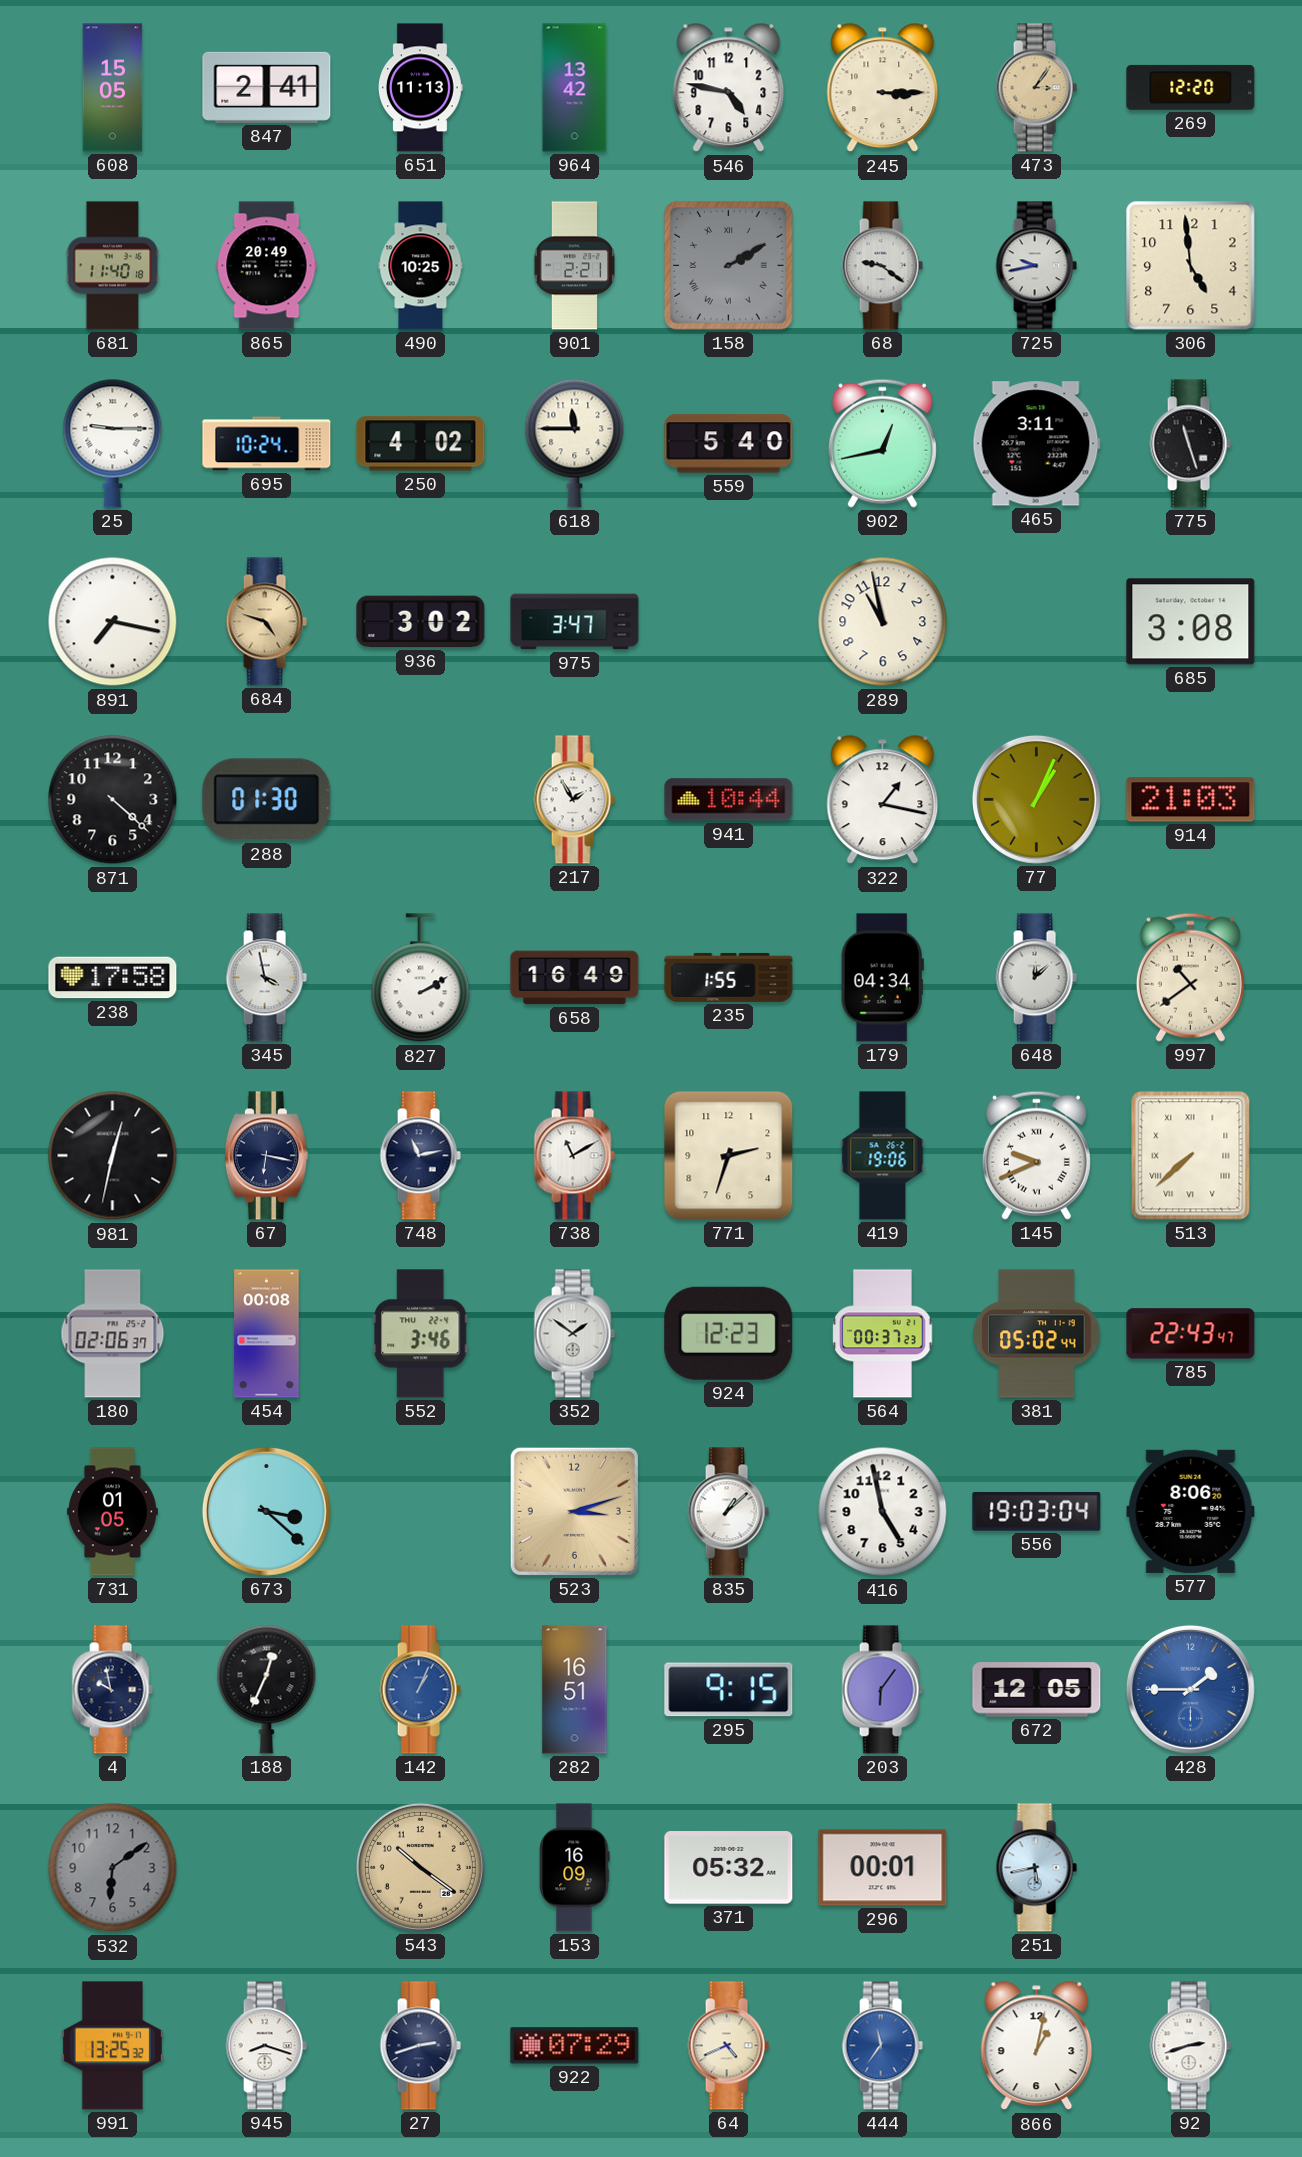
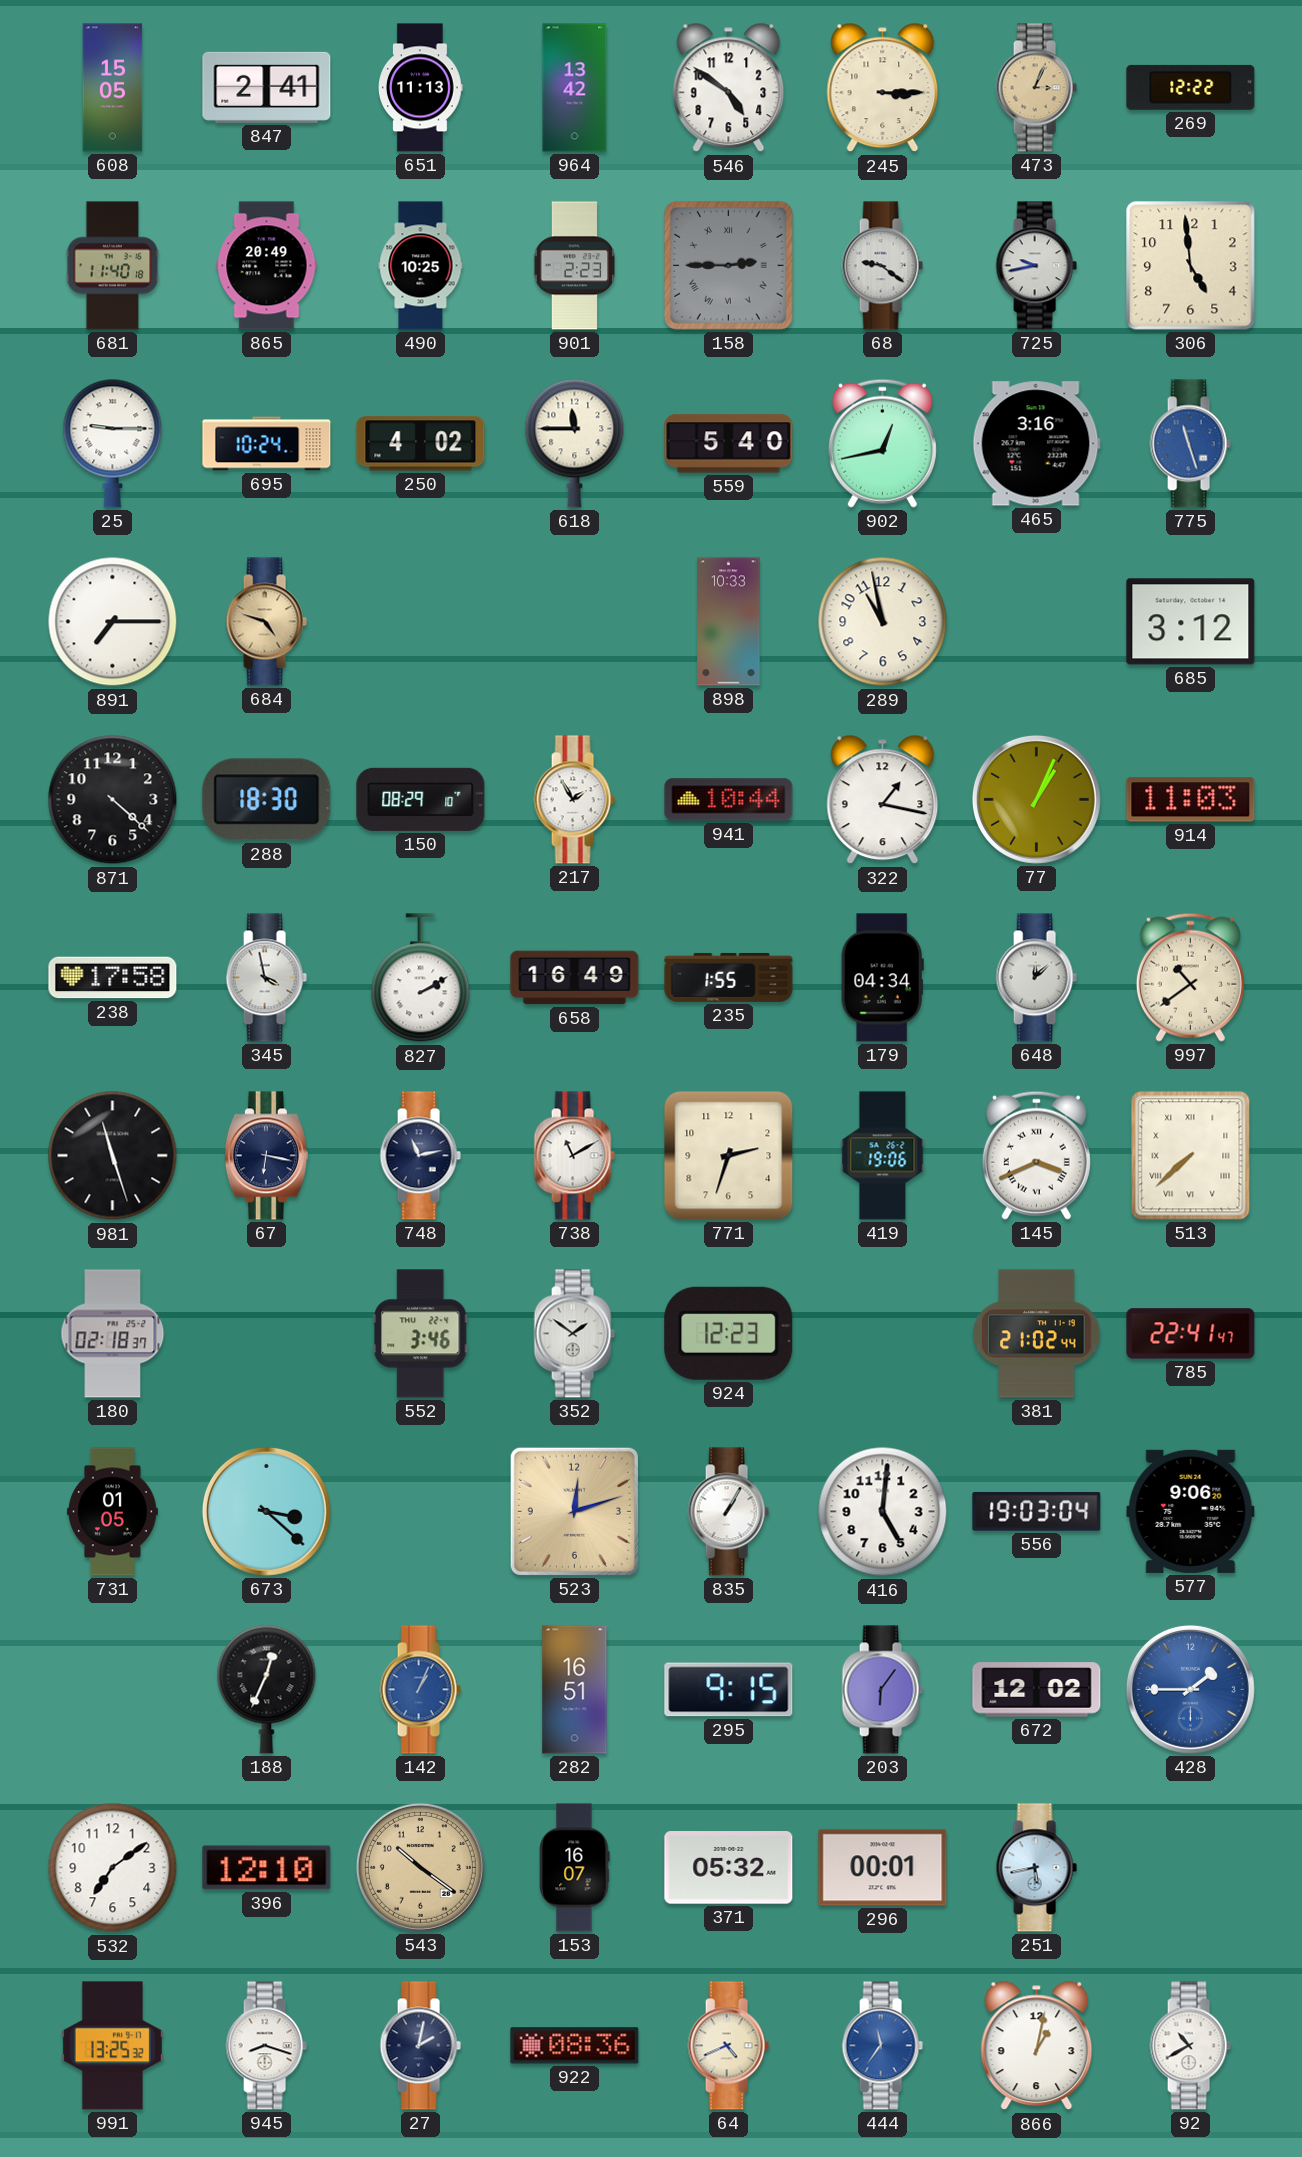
546: 4:47 -> 4:51 (729, 88)
473: 3:06 -> 3:04 (1036, 88)
269: 12:20 -> 12:22 (1191, 87)
901: 2:21 -> 2:23 (575, 266)
158: 2:10 -> 2:45 (728, 265)
465: 3:11 -> 3:16 (1036, 444)
775 dial: black -> blue (1190, 444)
891: 7:17 -> 7:15 (113, 622)
936: 3:02 -> none (421, 622)
975: 3:47 -> none (575, 622)
898: none -> 10:33 (729, 622)
685: 3:08 -> 3:12 (1191, 622)
288: 01:30 -> 18:30 (267, 800)
150: none -> 08:29 (421, 799)
914: 21:03 -> 11:03 (1191, 800)
981: 12:32 -> 11:27 (113, 1156)
145: 9:41 -> 3:41 (1036, 1155)
180: 02:06 -> 02:18 (113, 1334)
454: 00:08 -> none (267, 1334)
564: 00:37 -> none (883, 1334)
381: 05:02 -> 21:02 (1037, 1334)
785: 22:43 -> 22:41 (1191, 1334)
523: 3:12 -> 12:12 (574, 1511)
835: 1:08 -> 1:05 (728, 1512)
416: 4:58 -> 5:01 (883, 1512)
577: 8:06 -> 9:06 (1191, 1511)
4: 9:58 -> none (112, 1690)
672: 12:05 -> 12:02 (1037, 1690)
532: 6:09 -> 7:09 (113, 1868)
532 dial: grey -> white (113, 1868)
396: none -> 12:10 (267, 1868)
153: 16:09 -> 16:07 (575, 1868)
27: 2:42 -> 2:02 (420, 2046)
922: 07:29 -> 08:36 (575, 2046)
92: 2:42 -> 10:40 (1190, 2046)
